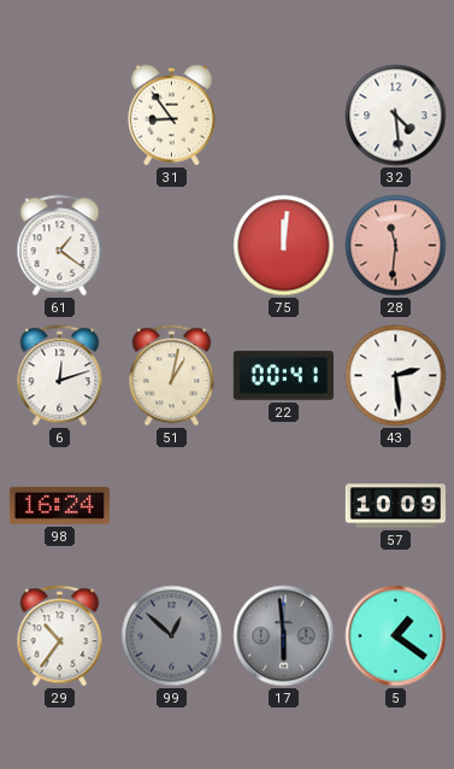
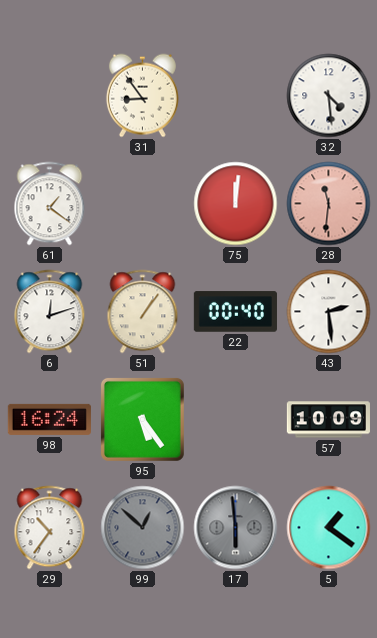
51: 1:02 -> 1:06 (143, 312)
22: 00:41 -> 00:40 (235, 312)
95: none -> 5:24 (142, 419)
